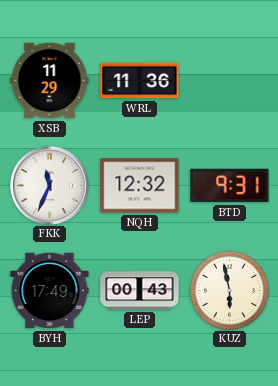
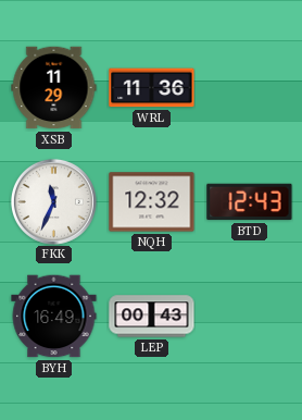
BTD: 9:31 -> 12:43 (250, 202)
BYH: 17:49 -> 16:49 (54, 317)
KUZ: 5:58 -> none (229, 290)
